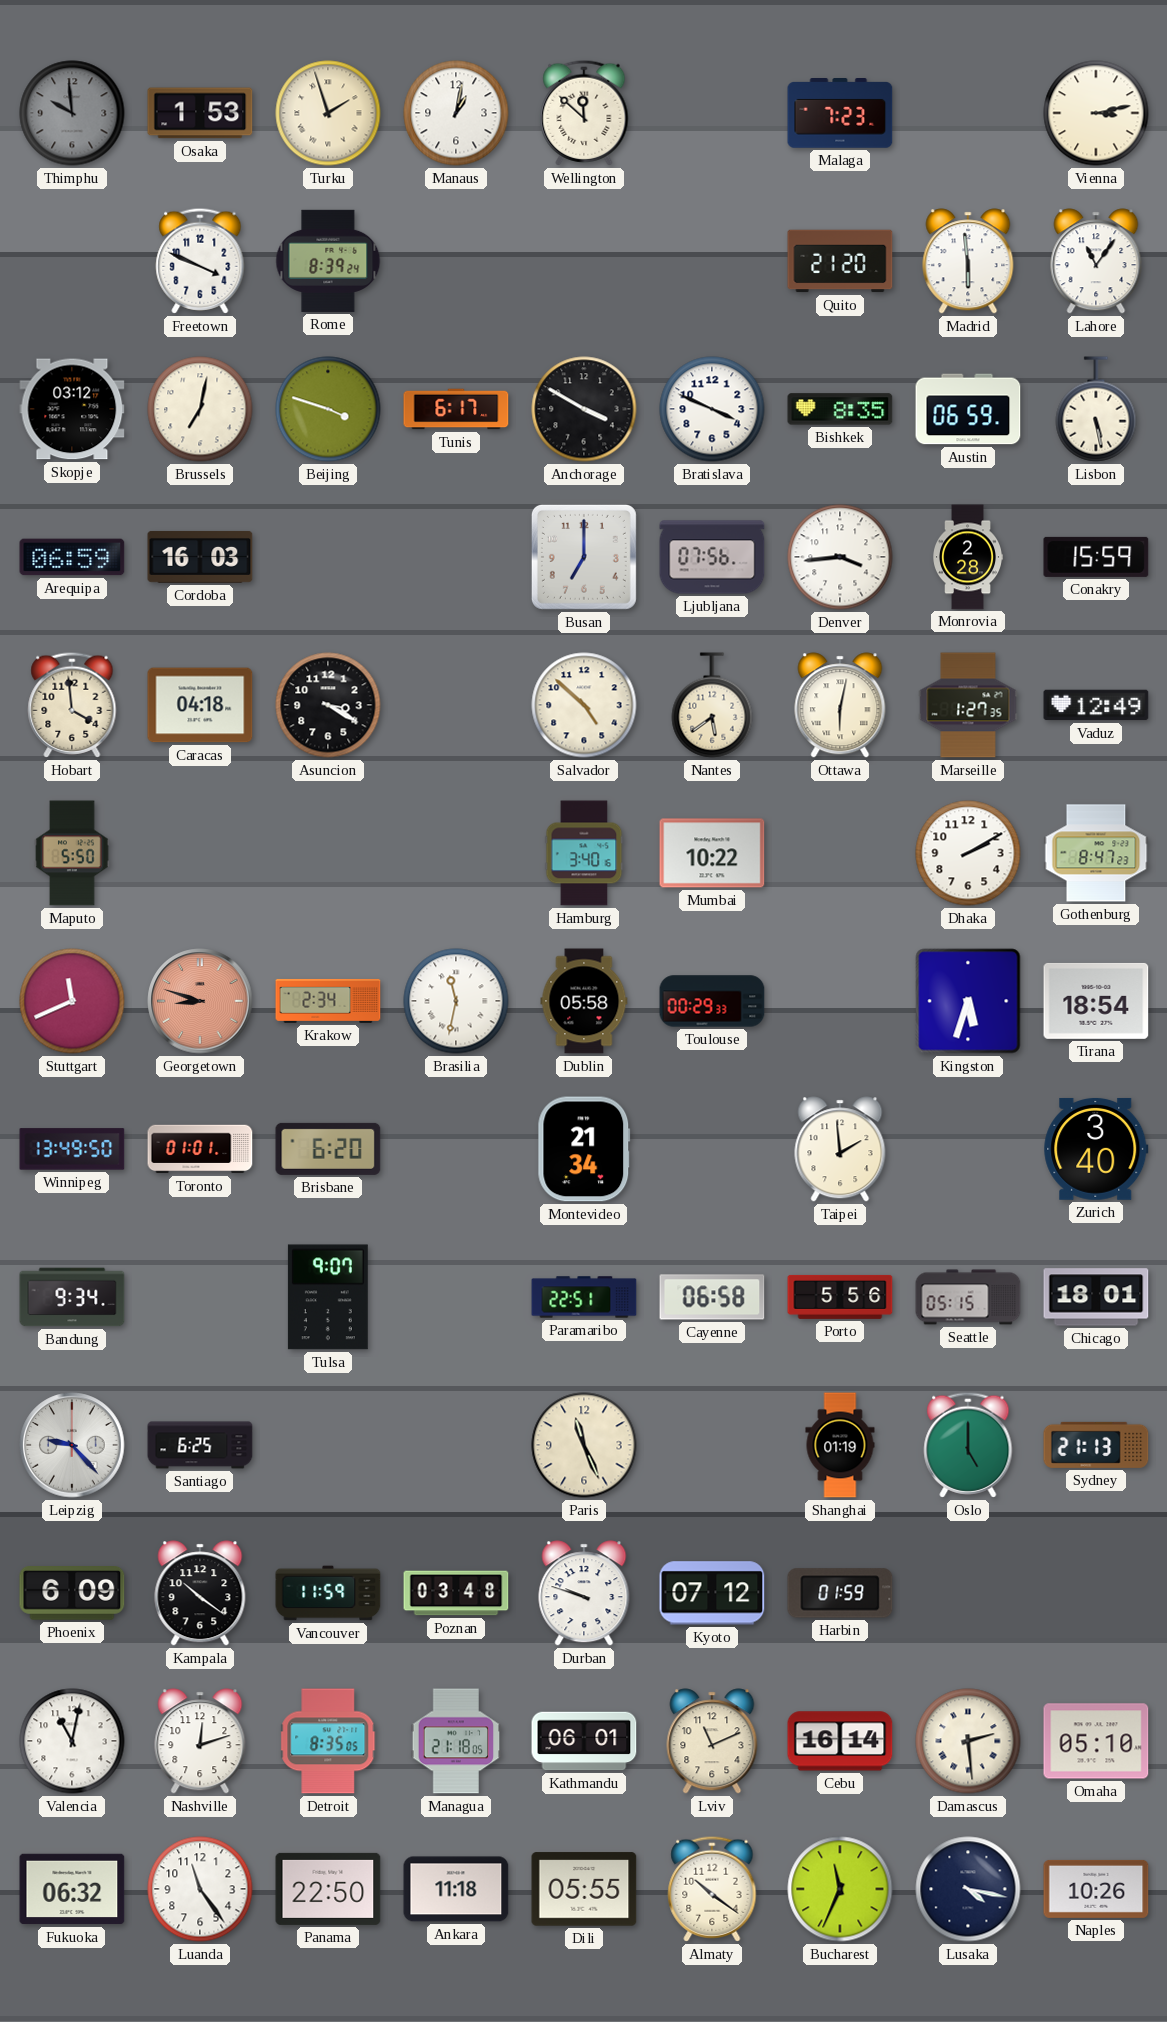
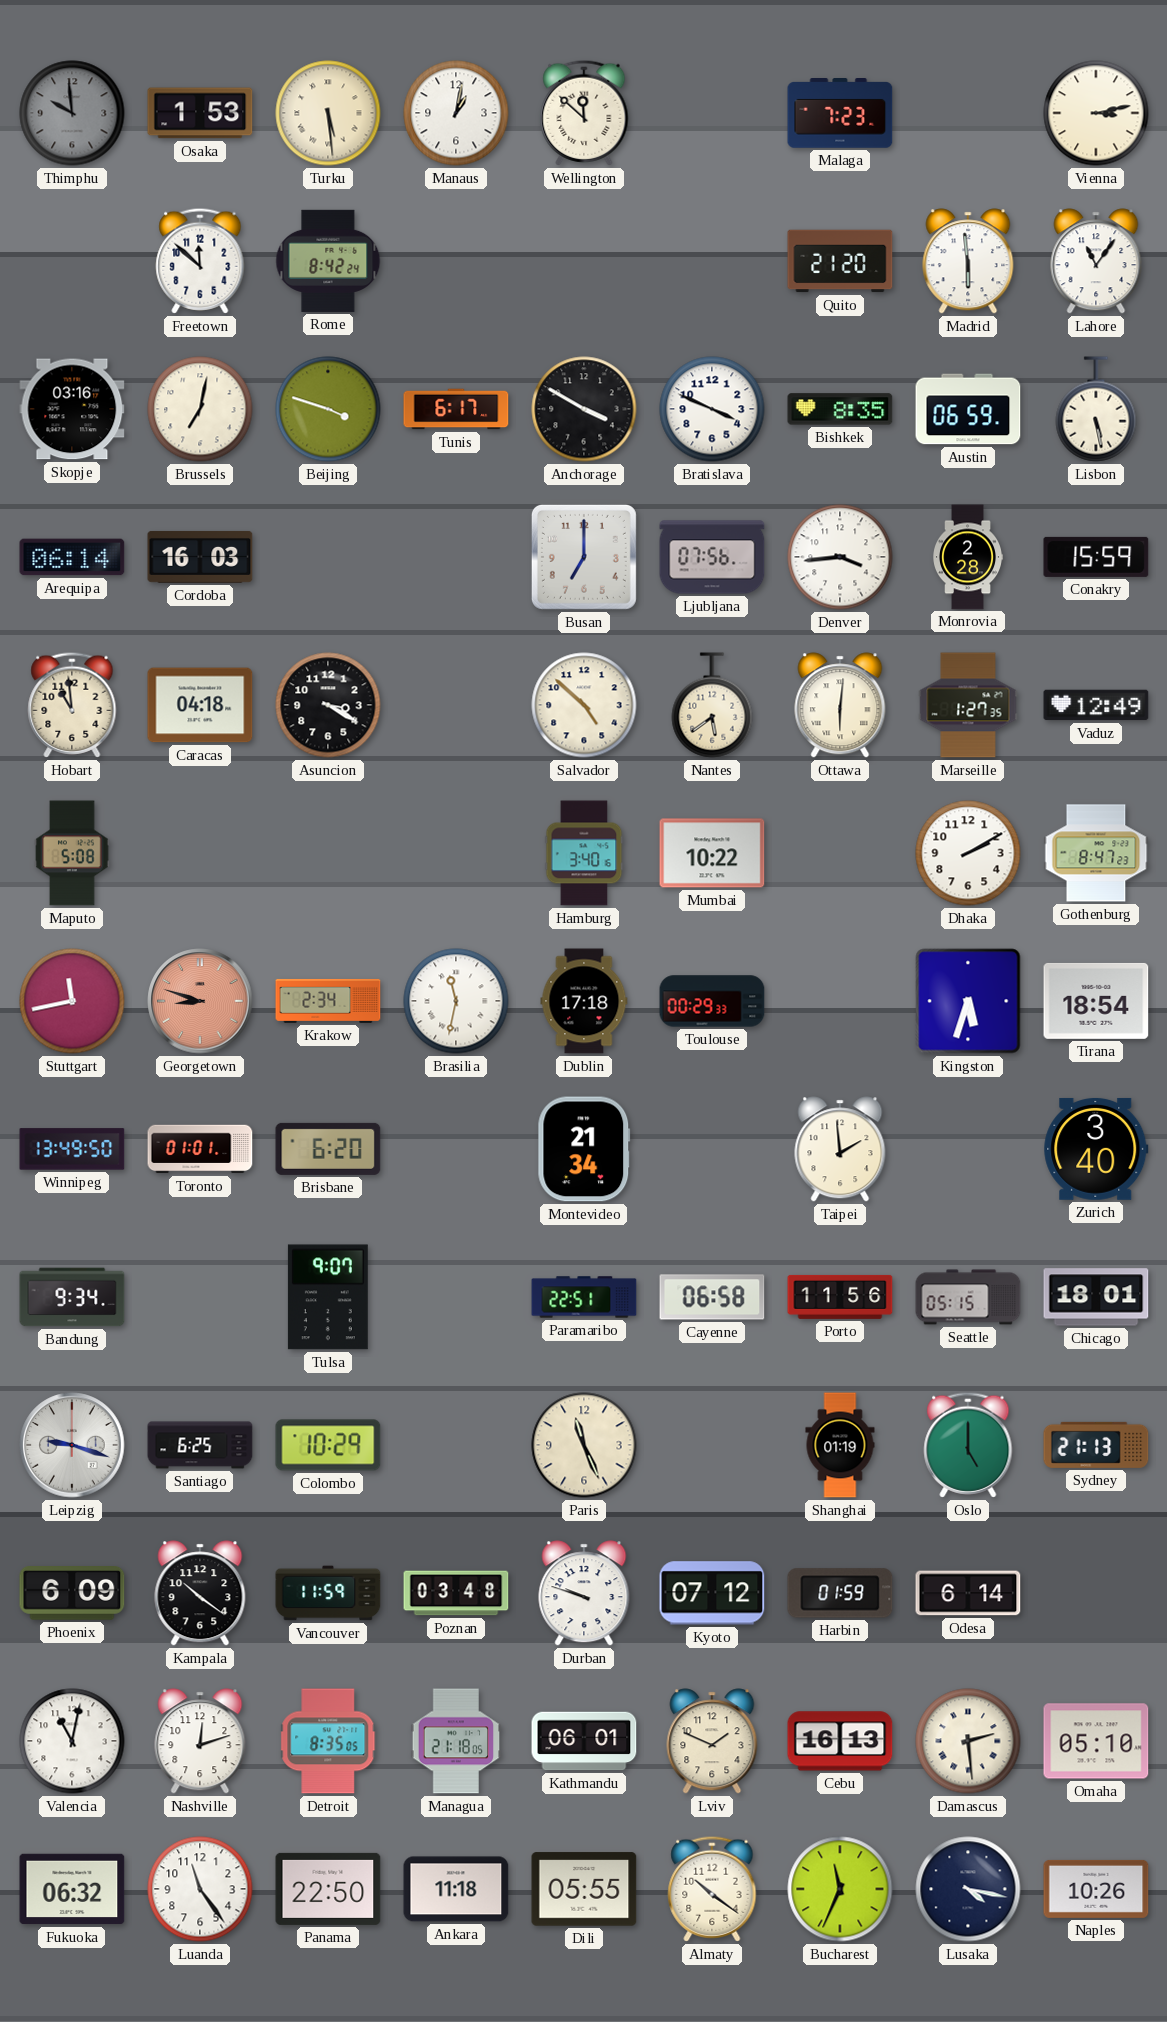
Turku: 1:57 -> 5:29 (328, 113)
Freetown: 3:49 -> 11:52 (200, 261)
Rome: 8:39 -> 8:42 (328, 261)
Skopje: 03:12 -> 03:16 (72, 409)
Arequipa: 06:59 -> 06:14 (72, 557)
Hobart: 3:59 -> 10:59 (72, 705)
Ottawa: 6:02 -> 6:01 (840, 705)
Maputo: 5:50 -> 5:08 (72, 853)
Stuttgart: 11:41 -> 11:43 (72, 1001)
Dublin: 05:58 -> 17:18 (584, 1001)
Porto: 5:56 -> 11:56 (840, 1297)
Leipzig: 9:23 -> 9:18 (72, 1445)
Colombo: none -> 10:29 (328, 1445)
Odesa: none -> 6:14 (968, 1593)
Lviv: 11:11 -> 1:49 (712, 1741)
Cebu: 16:14 -> 16:13 (840, 1741)
